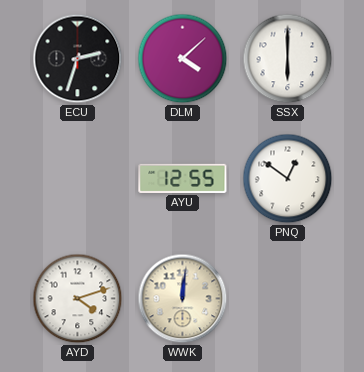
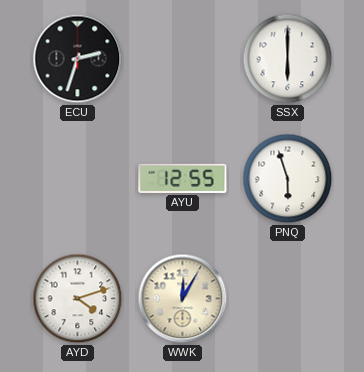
DLM: 4:08 -> none (183, 59)
PNQ: 12:51 -> 5:57 (288, 179)
WWK: 12:01 -> 12:05 (183, 299)
